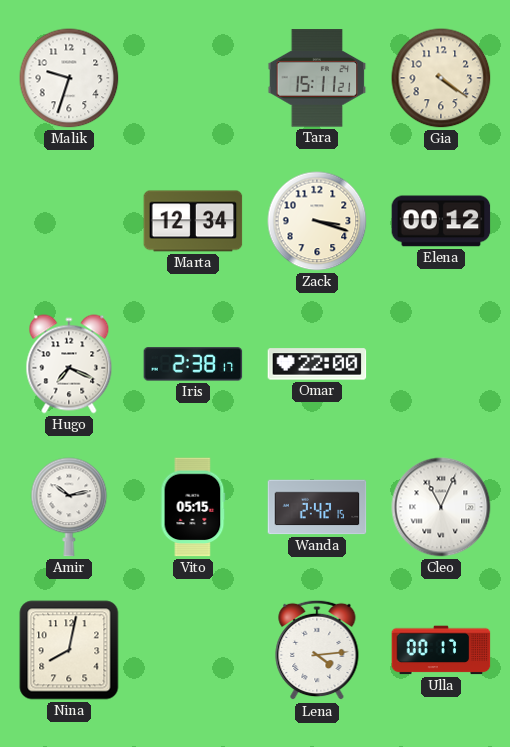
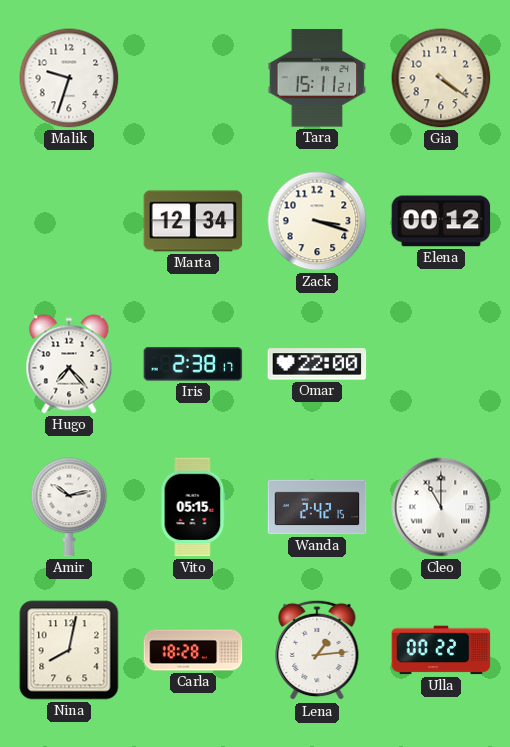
Hugo: 7:19 -> 7:23 (69, 364)
Cleo: 11:04 -> 11:00 (441, 507)
Carla: none -> 18:28 (193, 650)
Lena: 4:14 -> 1:14 (317, 650)
Ulla: 00:17 -> 00:22 (441, 650)
